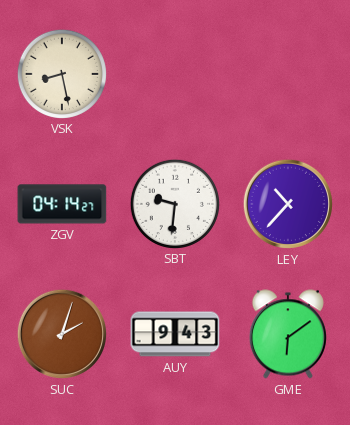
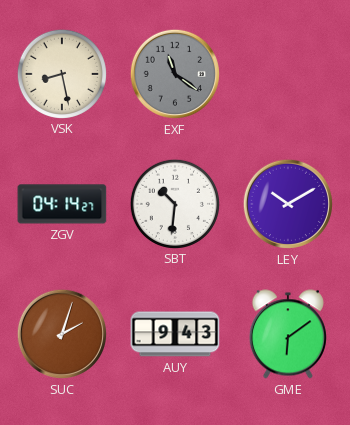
EXF: none -> 11:21 (175, 74)
SBT: 9:31 -> 10:31 (174, 203)
LEY: 10:37 -> 10:10 (288, 204)
